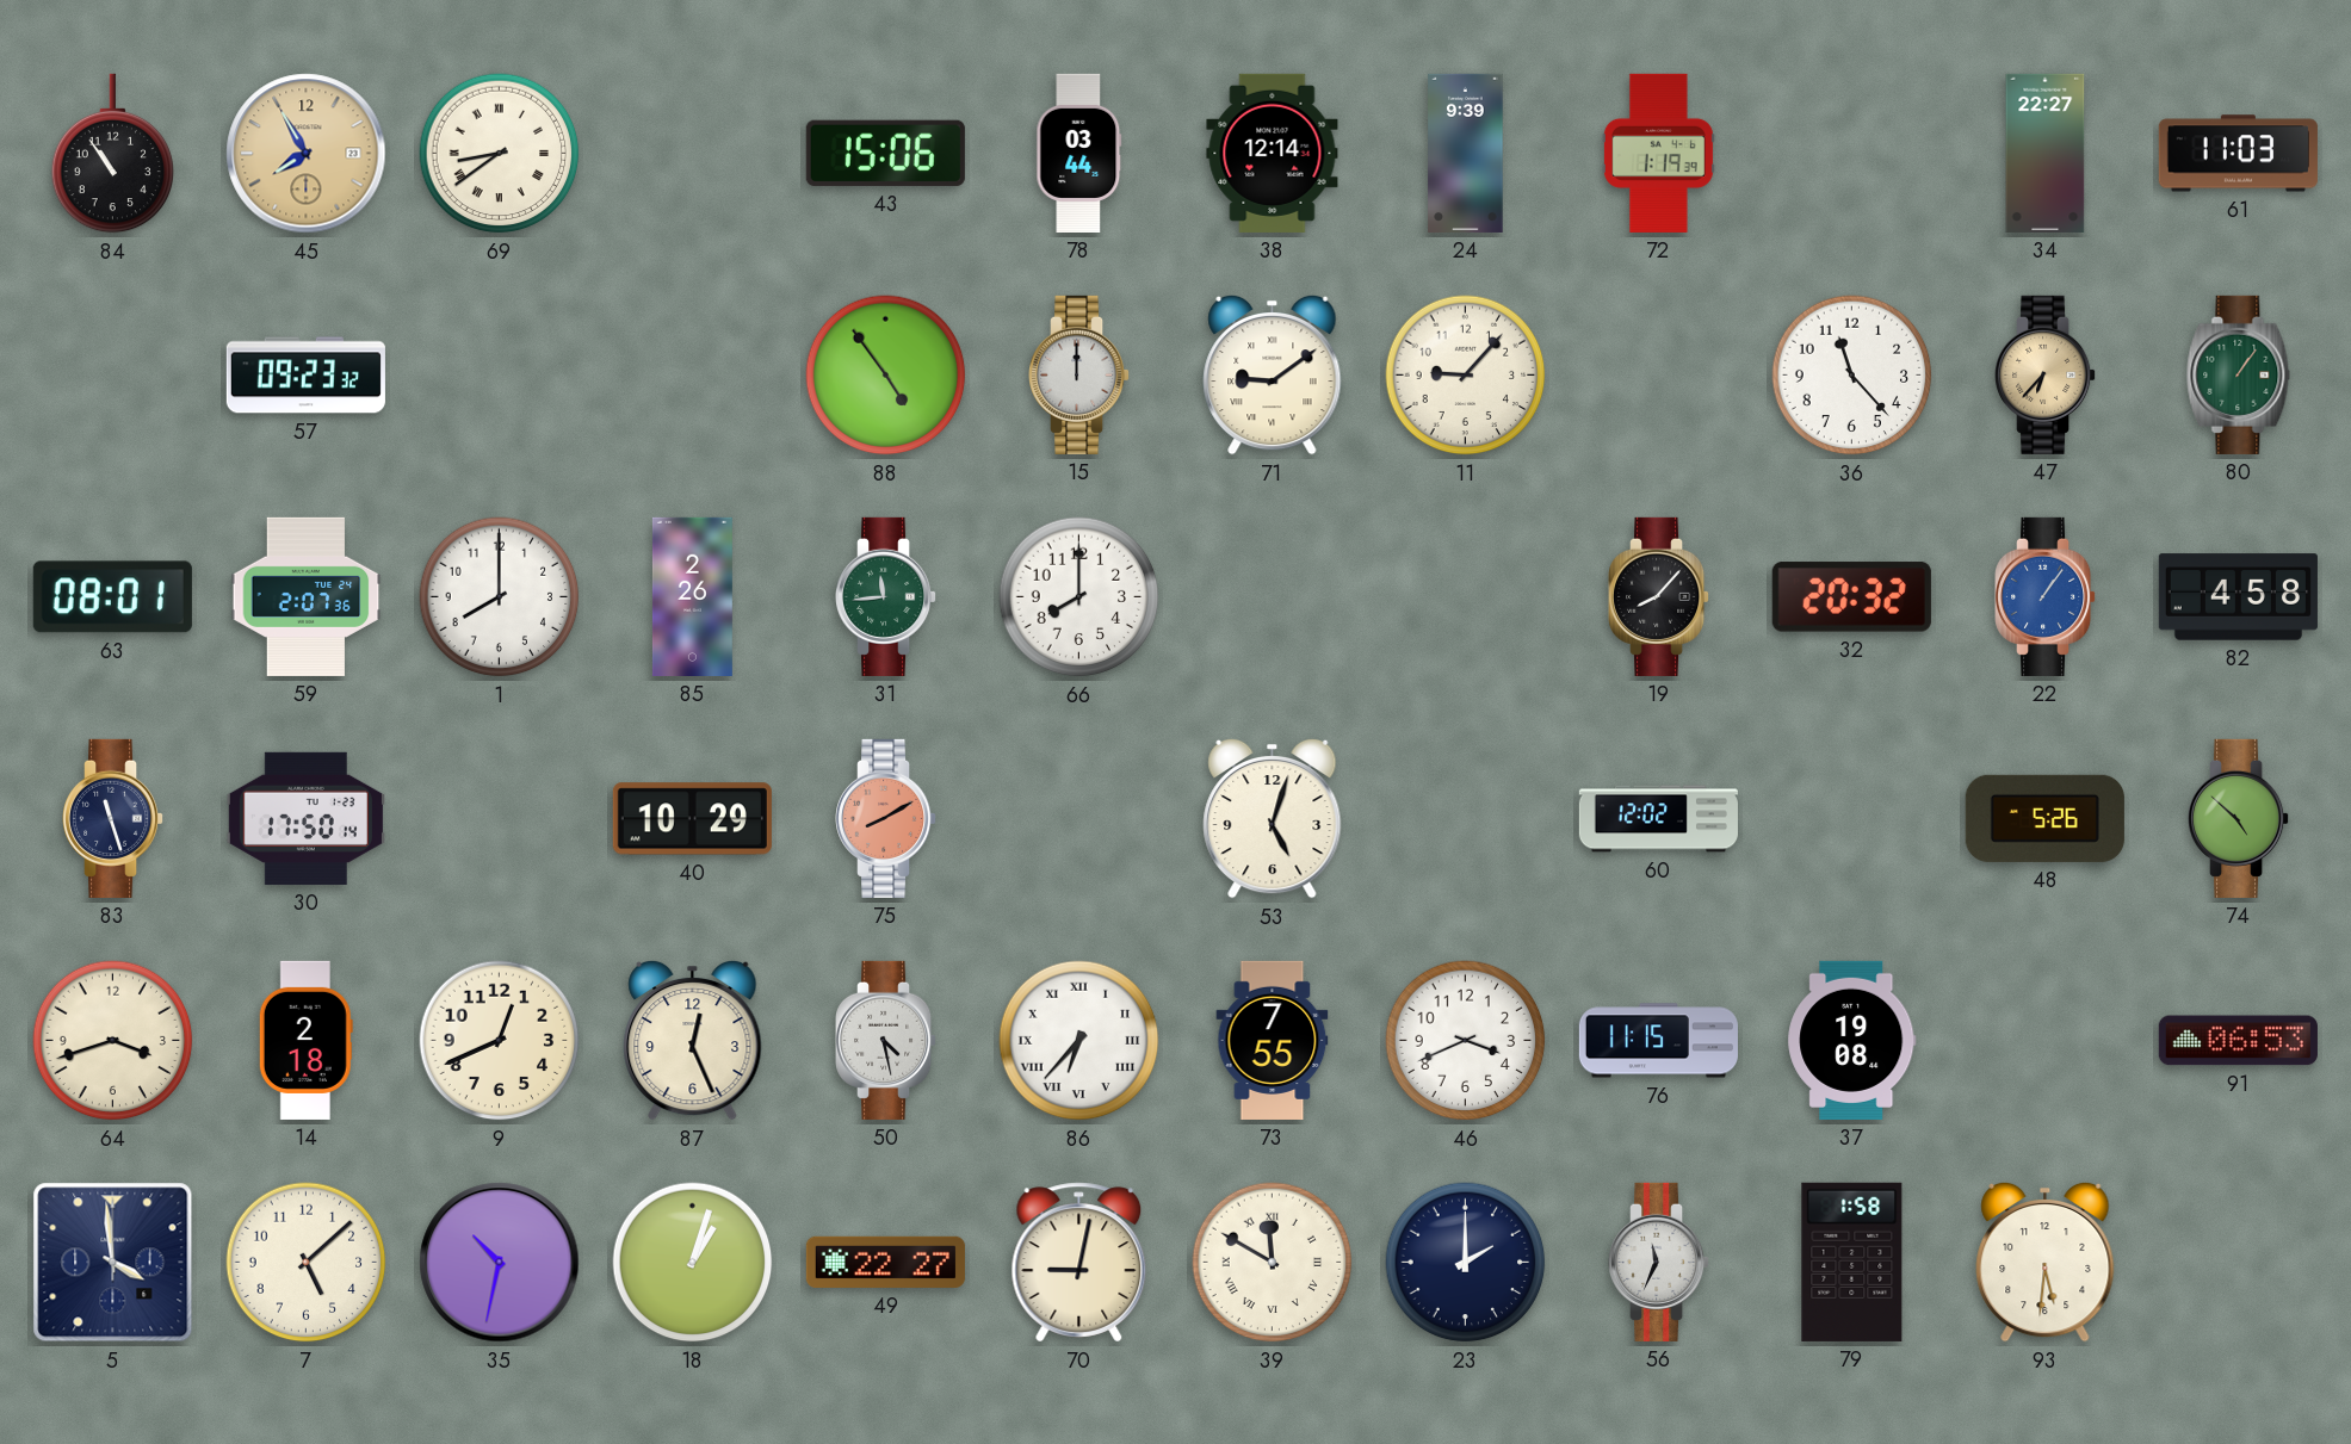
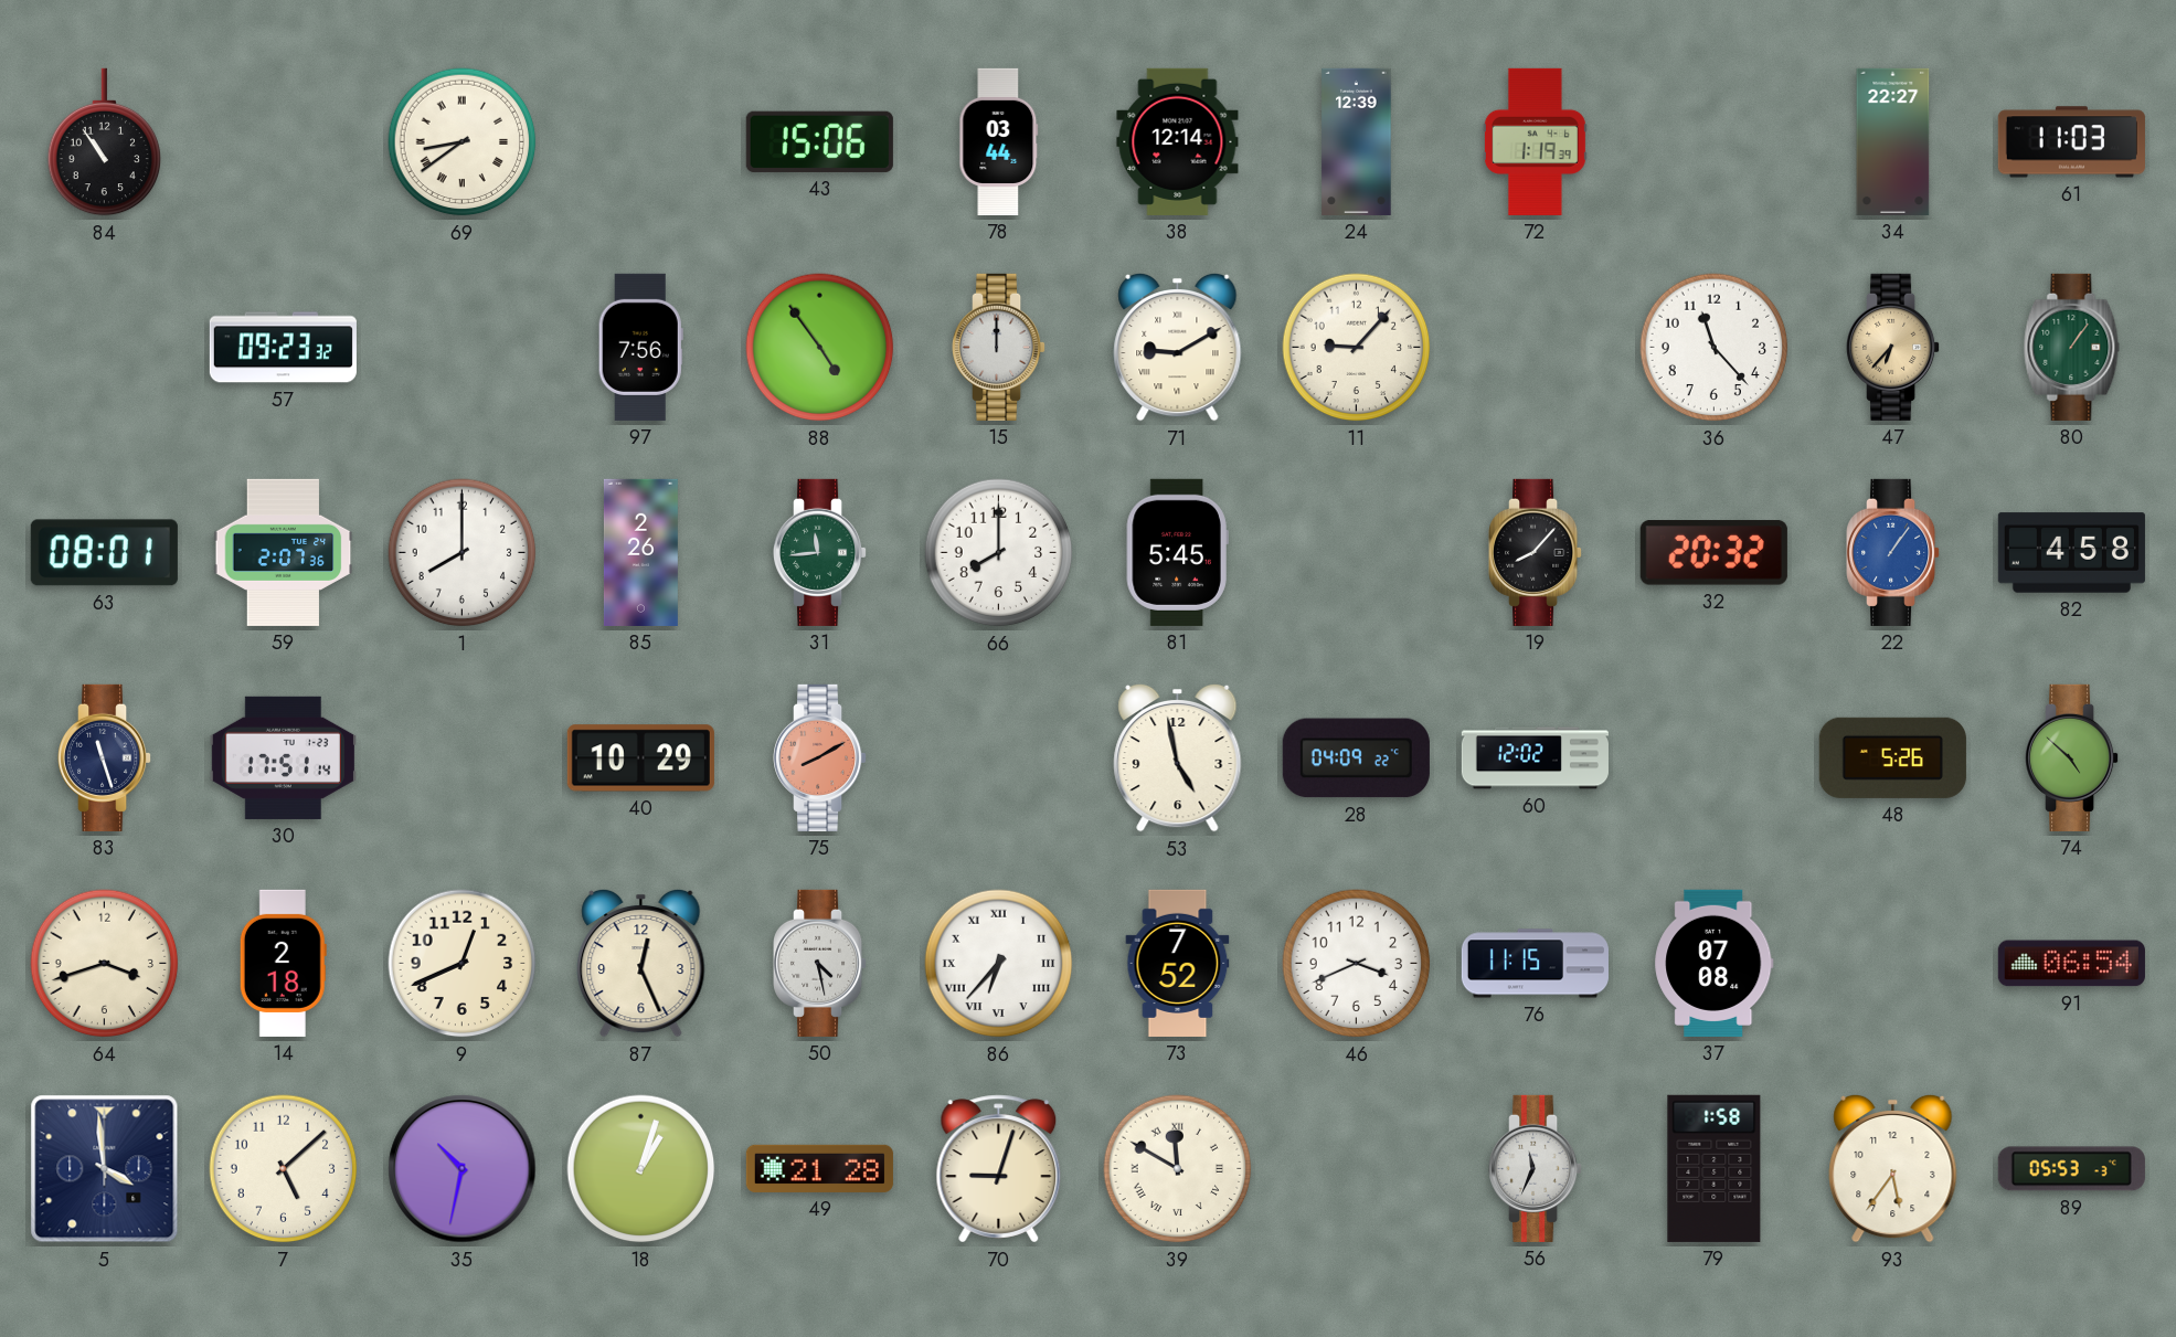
45: 7:55 -> none (307, 154)
24: 9:39 -> 12:39 (1357, 141)
97: none -> 7:56 (640, 347)
71: 9:09 -> 9:10 (1178, 347)
81: none -> 5:45 (1177, 552)
30: 17:50 -> 17:51 (283, 757)
53: 5:03 -> 4:58 (1178, 757)
28: none -> 04:09 (1356, 758)
73: 7:55 -> 7:52 (1178, 963)
37: 19:08 -> 07:08 (1715, 963)
91: 06:53 -> 06:54 (2071, 964)
49: 22:27 -> 21:28 (819, 1168)
70: 9:02 -> 9:03 (999, 1169)
23: 2:00 -> none (1466, 1263)
93: 5:31 -> 5:36 (1893, 1168)
89: none -> 05:53 (2071, 1169)
